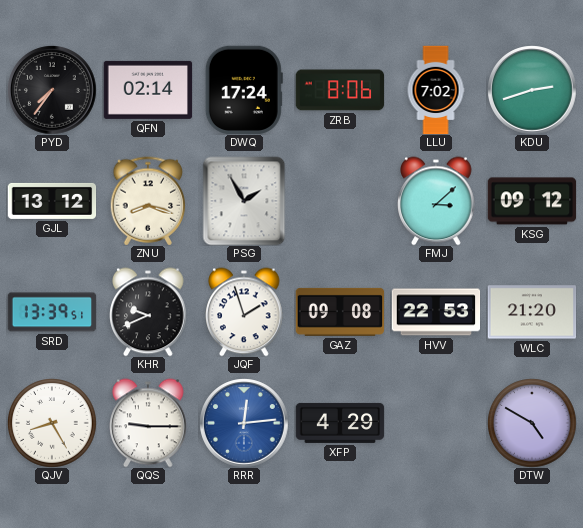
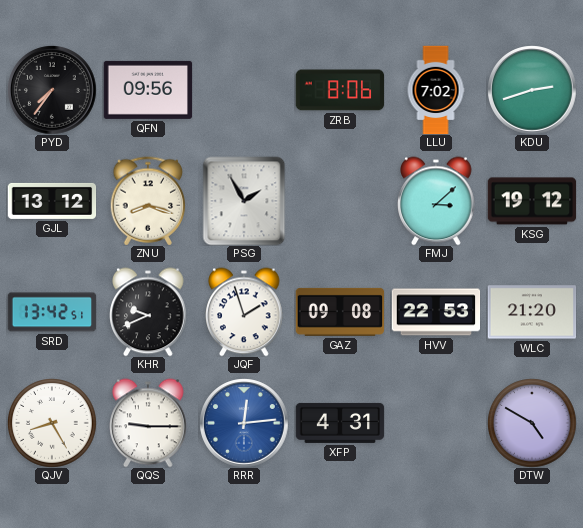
QFN: 02:14 -> 09:56 (148, 90)
DWQ: 17:24 -> none (244, 90)
KSG: 09:12 -> 19:12 (532, 201)
SRD: 13:39 -> 13:42 (52, 312)
XFP: 4:29 -> 4:31 (340, 423)
